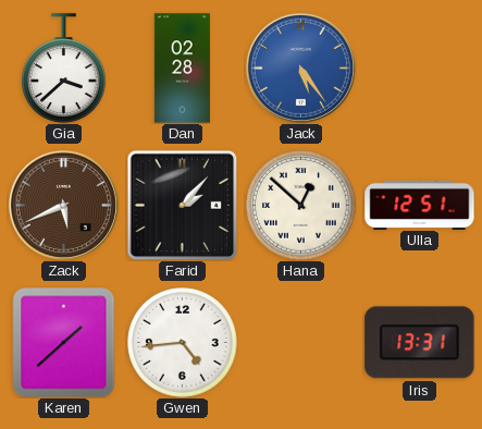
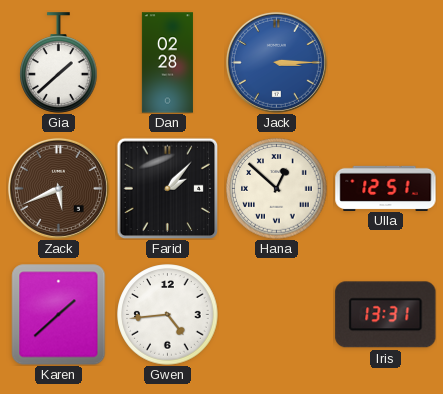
Gia: 3:38 -> 1:38 (59, 63)
Jack: 5:24 -> 3:15 (276, 62)
